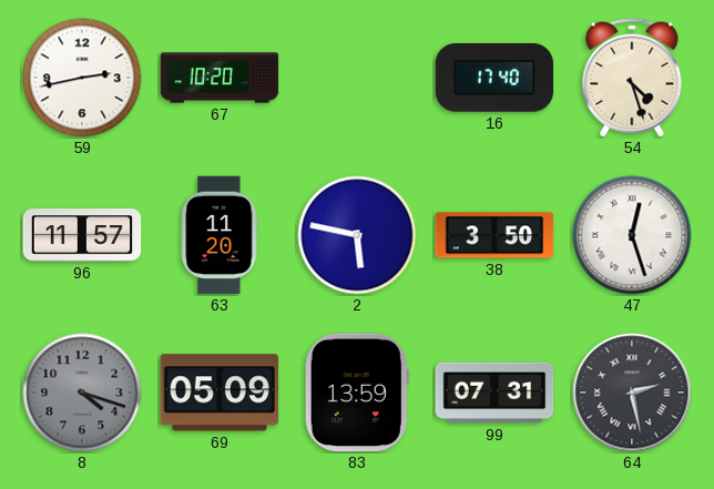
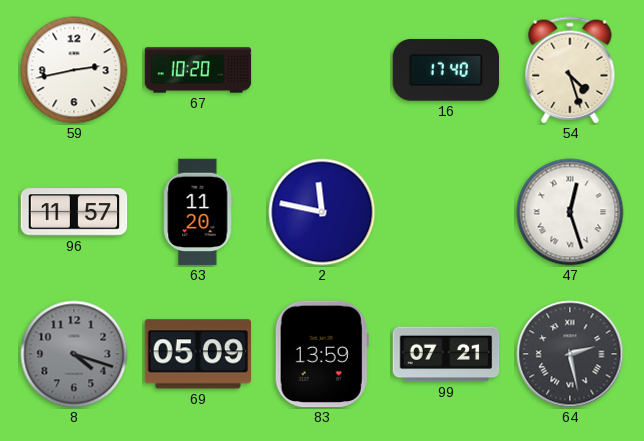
2: 5:47 -> 11:47 (322, 212)
38: 3:50 -> none (494, 235)
99: 07:31 -> 07:21 (446, 354)
